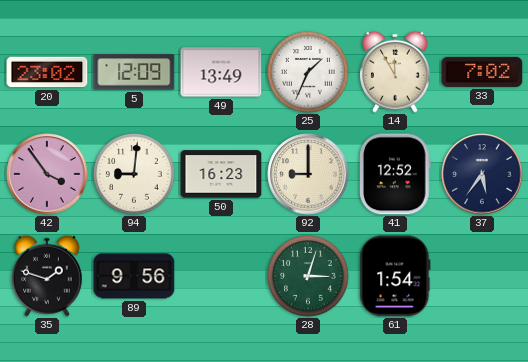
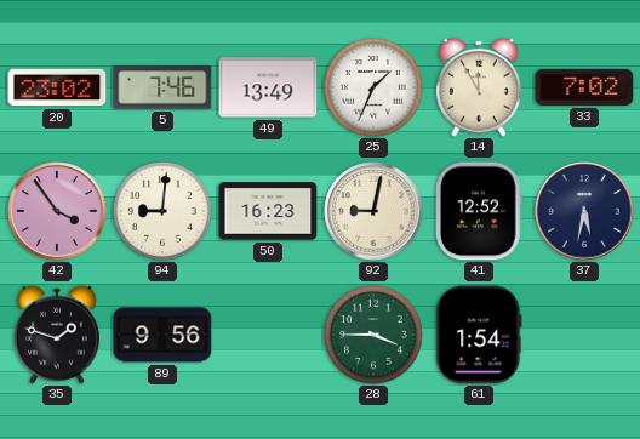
5: 12:09 -> 7:46 (162, 87)
92: 9:00 -> 9:02 (373, 211)
37: 5:36 -> 5:32 (584, 211)
28: 3:03 -> 3:45 (373, 335)
